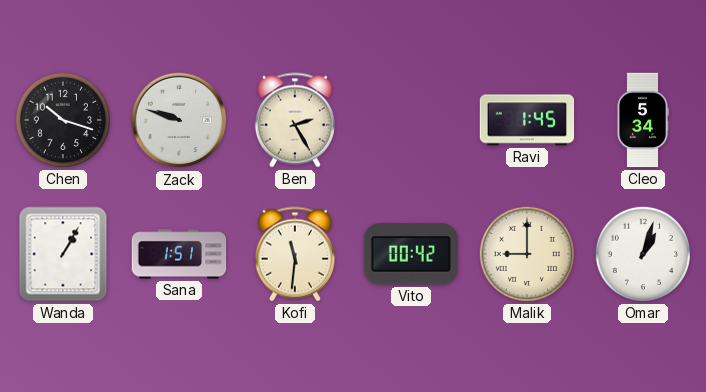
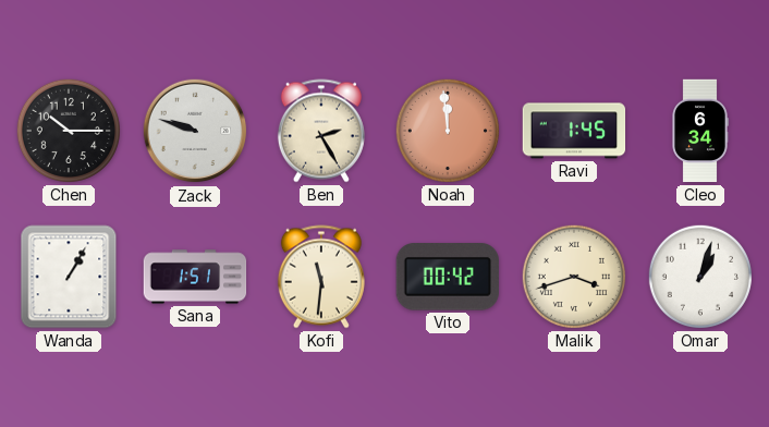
Chen: 10:18 -> 10:15 (69, 131)
Noah: none -> 11:59 (448, 131)
Cleo: 5:34 -> 6:34 (700, 131)
Malik: 9:00 -> 3:42 (574, 277)
